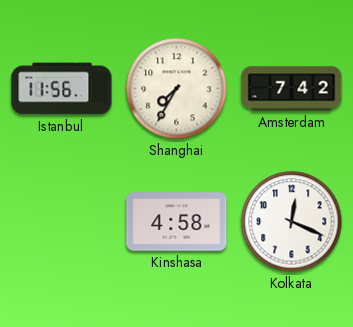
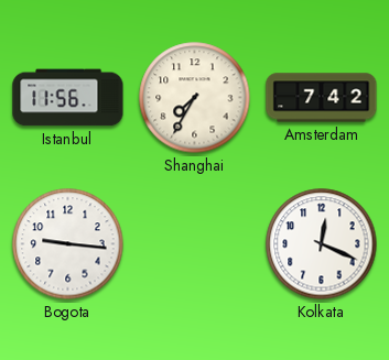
Bogota: none -> 9:16 (68, 244)
Kinshasa: 4:58 -> none (177, 222)
